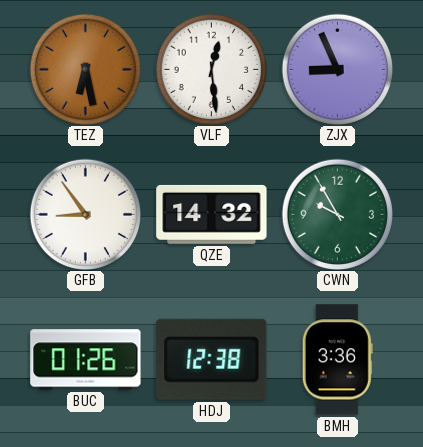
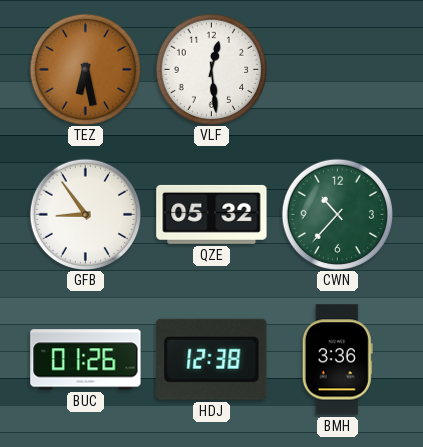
ZJX: 8:56 -> none (337, 69)
QZE: 14:32 -> 05:32 (212, 214)
CWN: 9:55 -> 10:37 (337, 214)
